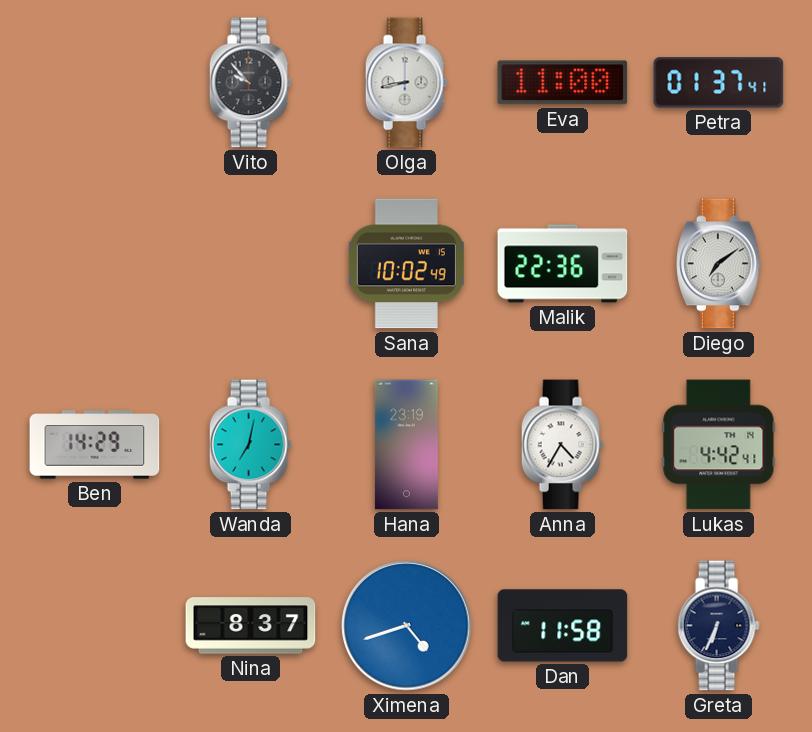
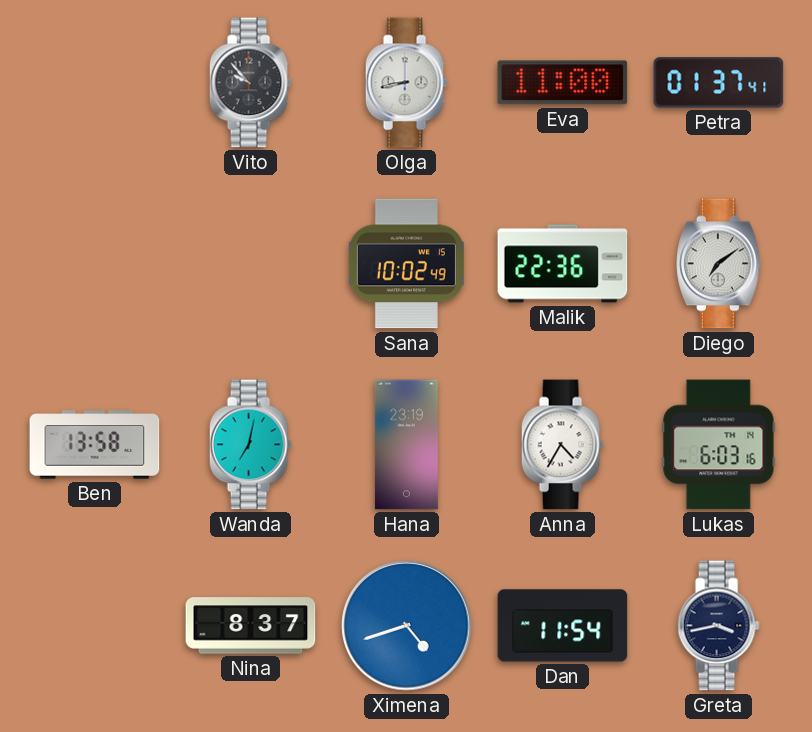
Ben: 14:29 -> 13:58 (95, 445)
Lukas: 4:42 -> 6:03 (719, 445)
Dan: 11:58 -> 11:54 (563, 626)
Greta: 6:34 -> 3:43 (718, 626)
